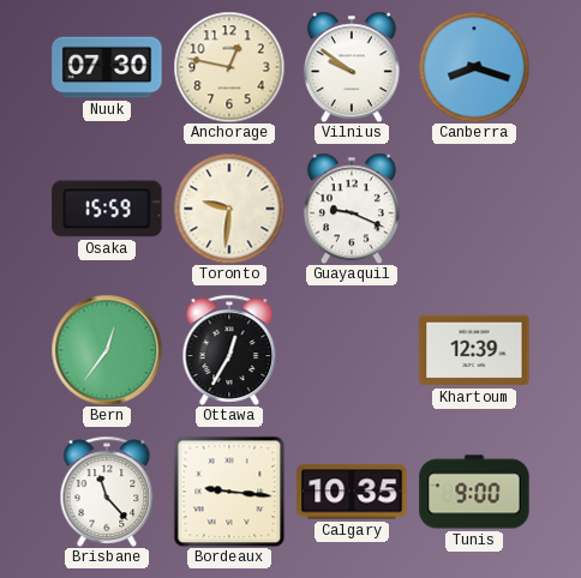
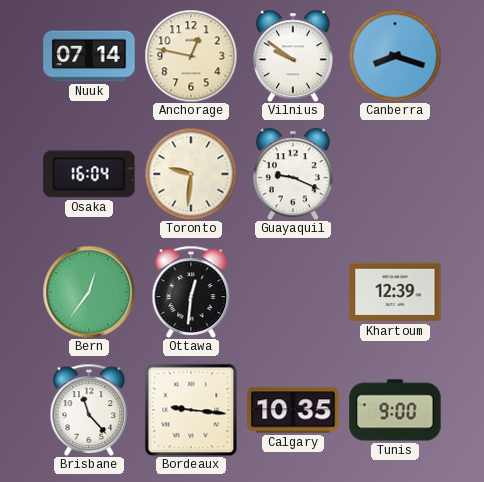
Nuuk: 07:30 -> 07:14 (89, 56)
Osaka: 15:59 -> 16:04 (89, 174)
Ottawa: 12:35 -> 12:31 (191, 292)
